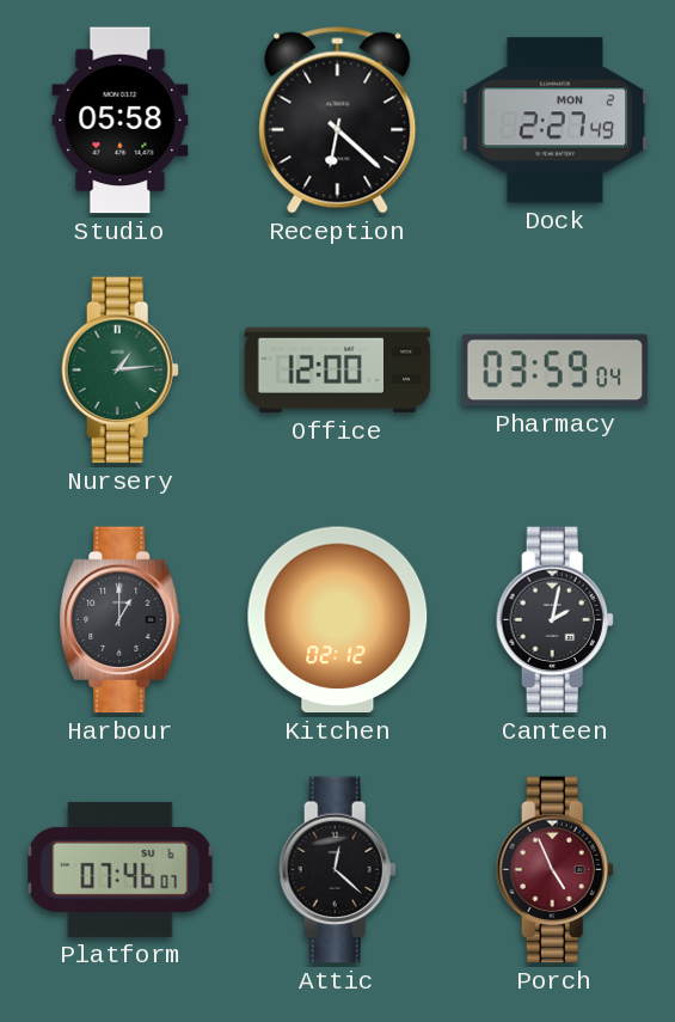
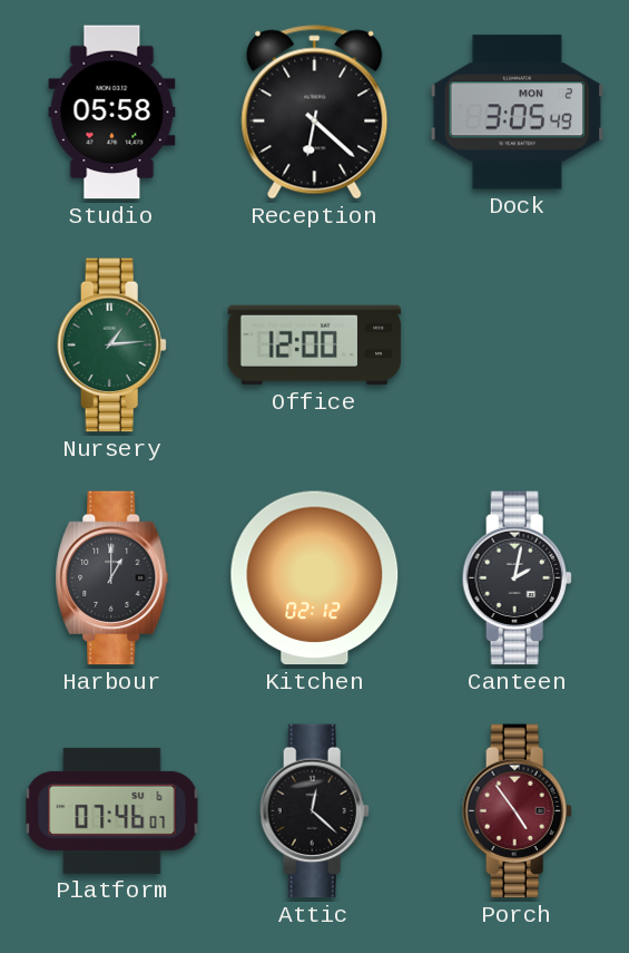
Dock: 2:27 -> 3:05 (518, 113)
Pharmacy: 03:59 -> none (556, 371)
Porch: 4:56 -> 4:54 (517, 811)
